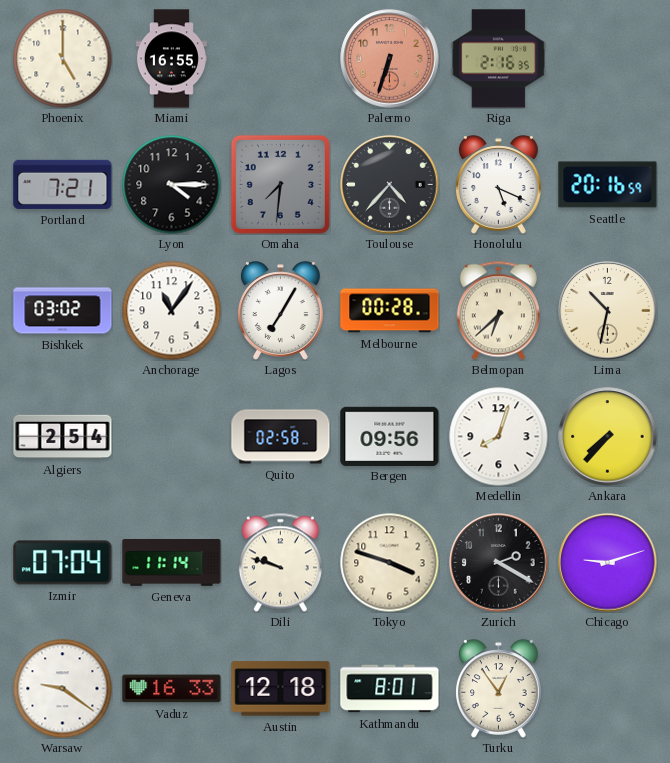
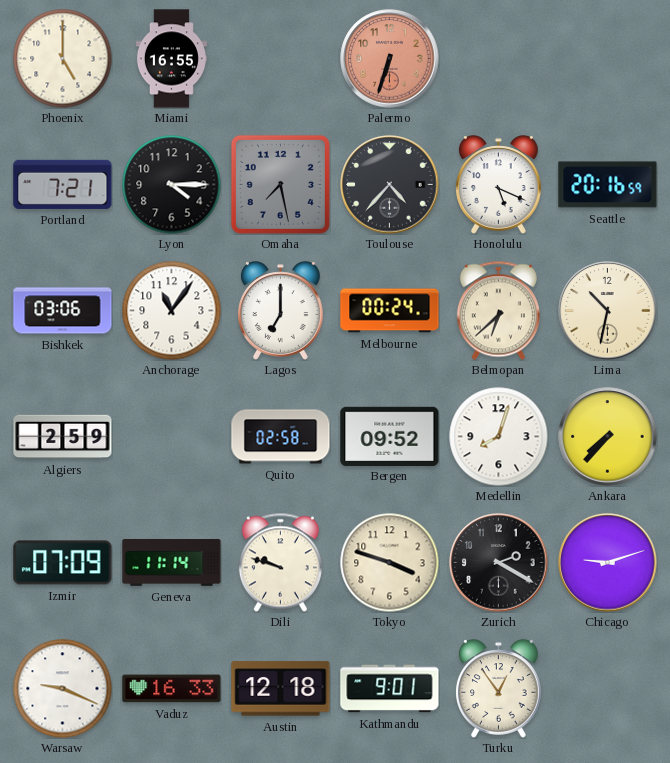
Riga: 2:16 -> none (498, 59)
Omaha: 7:31 -> 7:28 (280, 184)
Bishkek: 03:02 -> 03:06 (63, 311)
Lagos: 7:05 -> 7:00 (281, 311)
Melbourne: 00:28 -> 00:24 (390, 311)
Algiers: 2:54 -> 2:59 (63, 437)
Bergen: 09:56 -> 09:52 (390, 436)
Izmir: 07:04 -> 07:09 (63, 563)
Warsaw: 9:21 -> 9:19 (63, 689)
Kathmandu: 8:01 -> 9:01 (390, 689)
